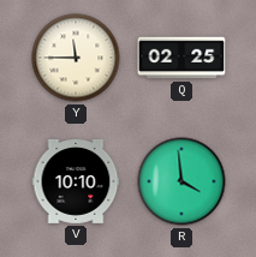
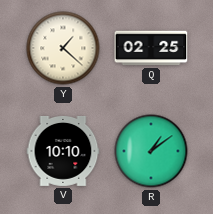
Y: 11:45 -> 1:22 (63, 48)
R: 3:59 -> 1:09 (151, 151)
